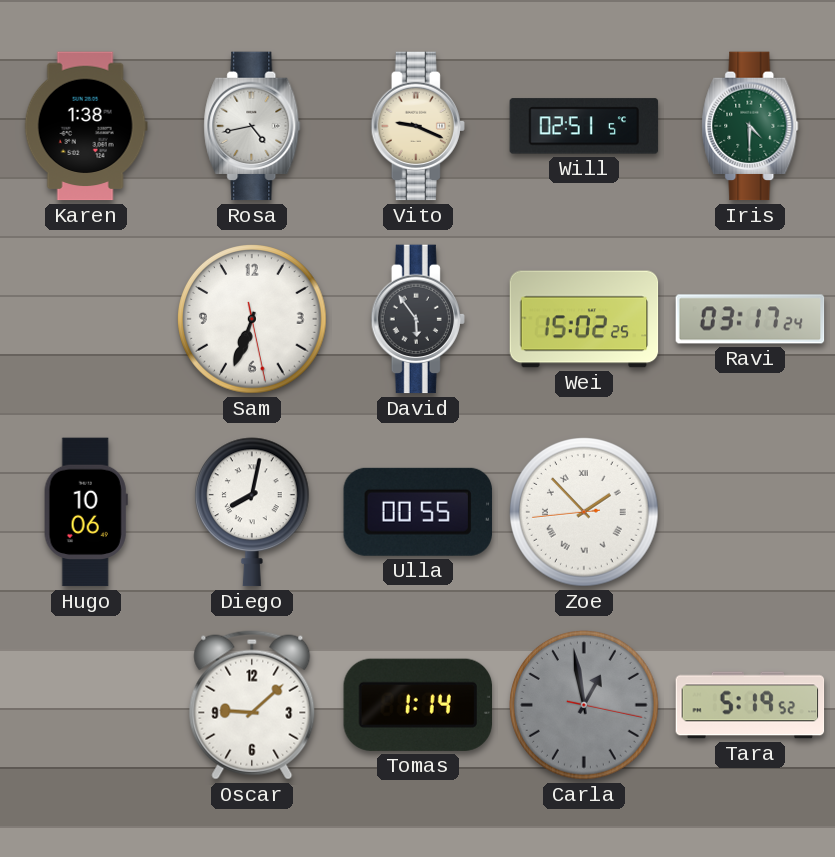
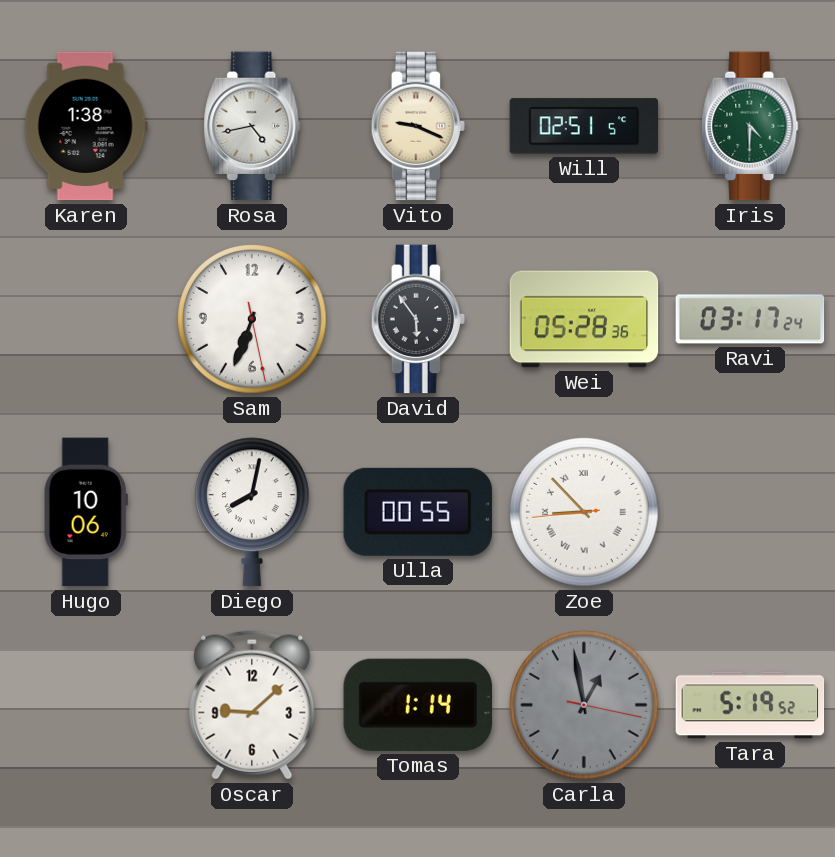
Wei: 15:02 -> 05:28 (584, 319)
Zoe: 1:52 -> 8:52 (585, 513)
